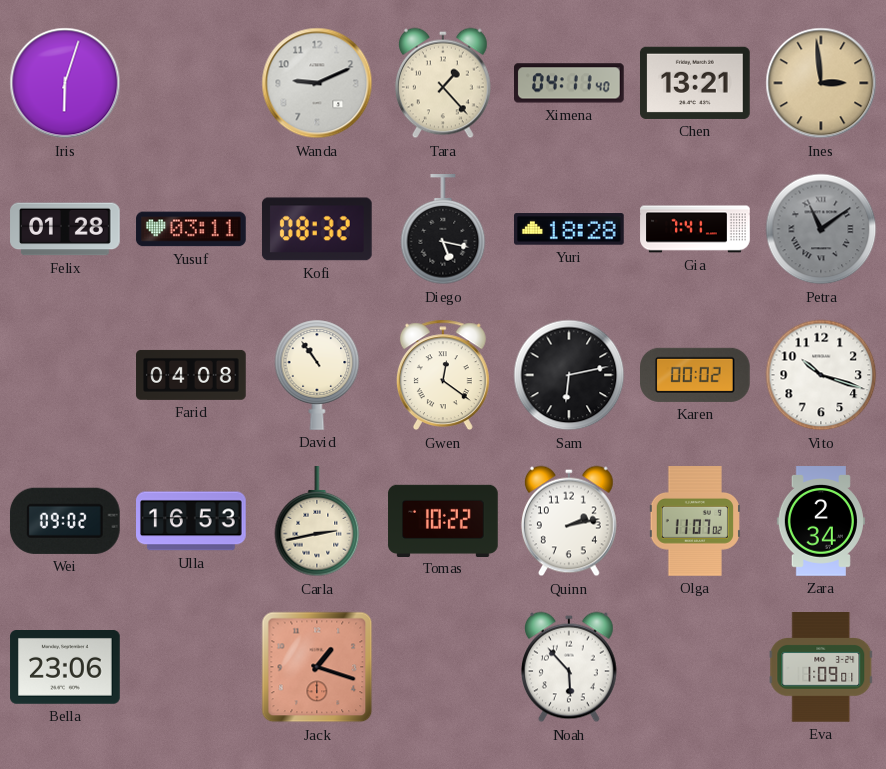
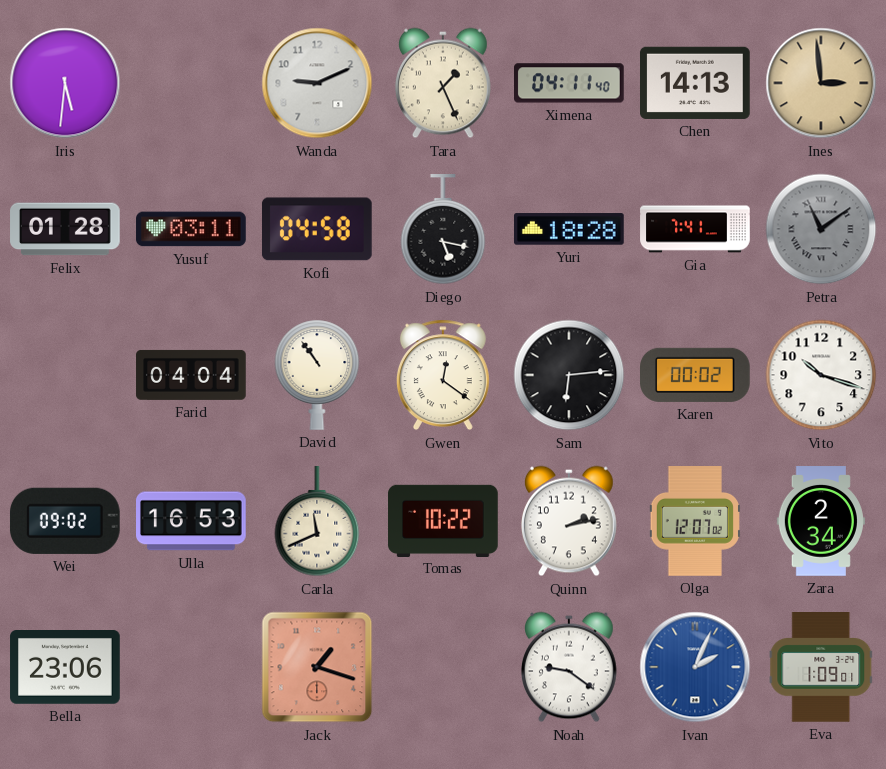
Iris: 6:03 -> 5:31 (65, 83)
Tara: 1:23 -> 1:26 (443, 83)
Chen: 13:21 -> 14:13 (696, 83)
Kofi: 08:32 -> 04:58 (317, 229)
Farid: 04:08 -> 04:04 (191, 375)
Sam: 6:13 -> 6:14 (569, 375)
Carla: 2:43 -> 11:41 (317, 522)
Olga: 11:07 -> 12:07 (695, 521)
Noah: 5:53 -> 9:21 (569, 667)
Ivan: none -> 2:04 (695, 667)
